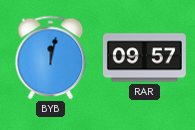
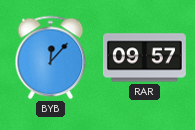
BYB: 12:02 -> 12:07 (51, 58)
